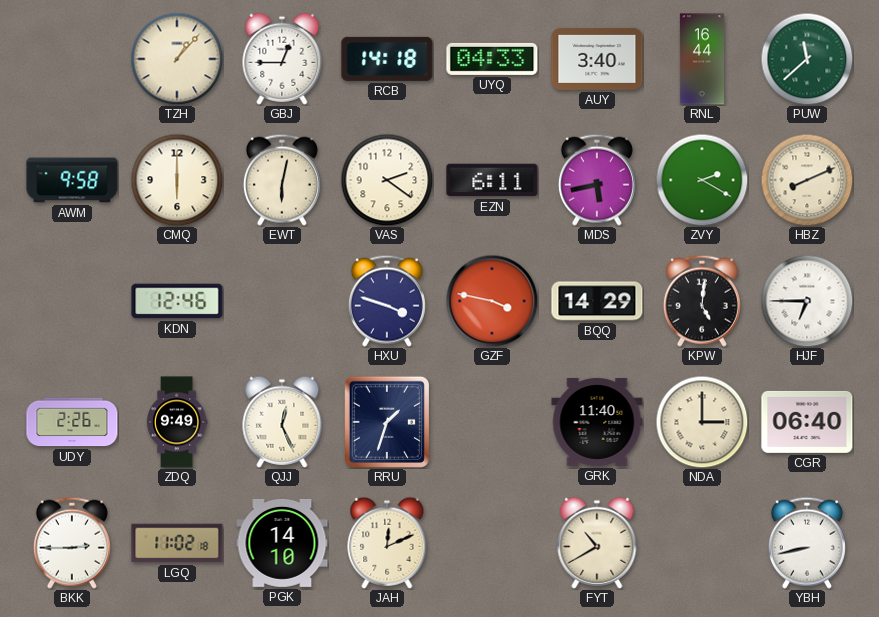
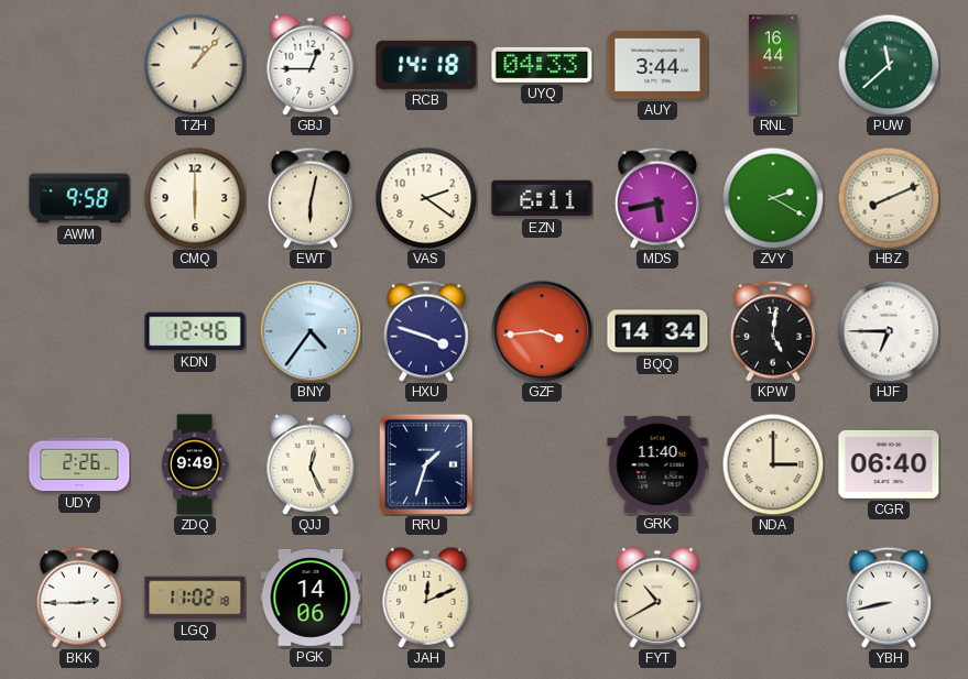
AUY: 3:40 -> 3:44 (657, 65)
BNY: none -> 4:36 (311, 331)
GZF: 3:47 -> 3:44 (542, 331)
BQQ: 14:29 -> 14:34 (657, 331)
PGK: 14:10 -> 14:06 (311, 598)
